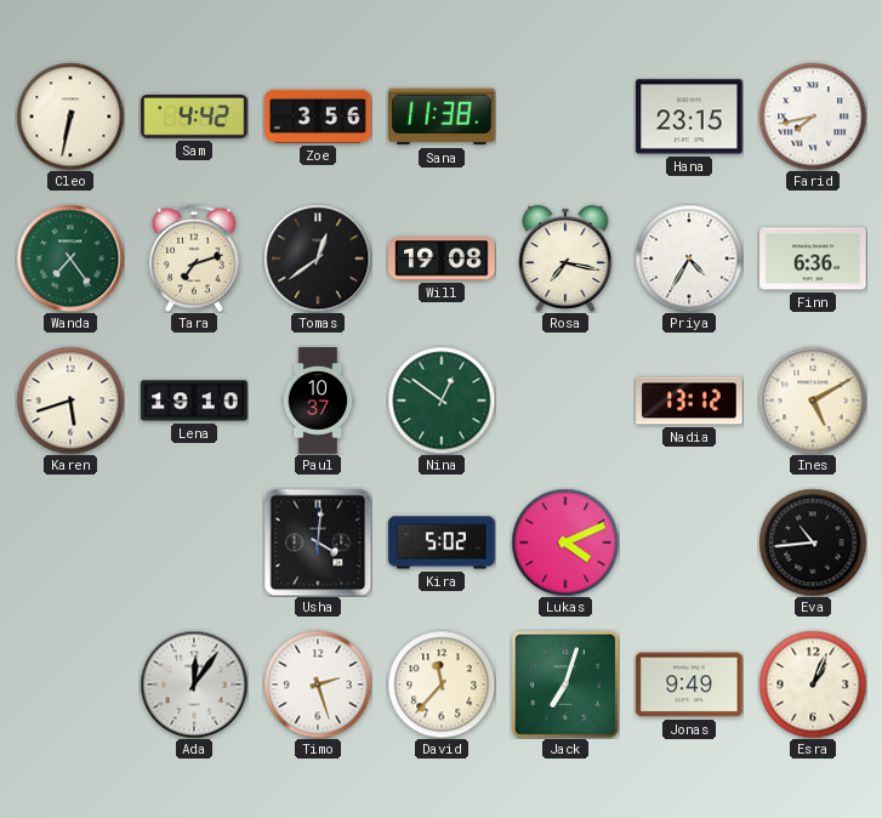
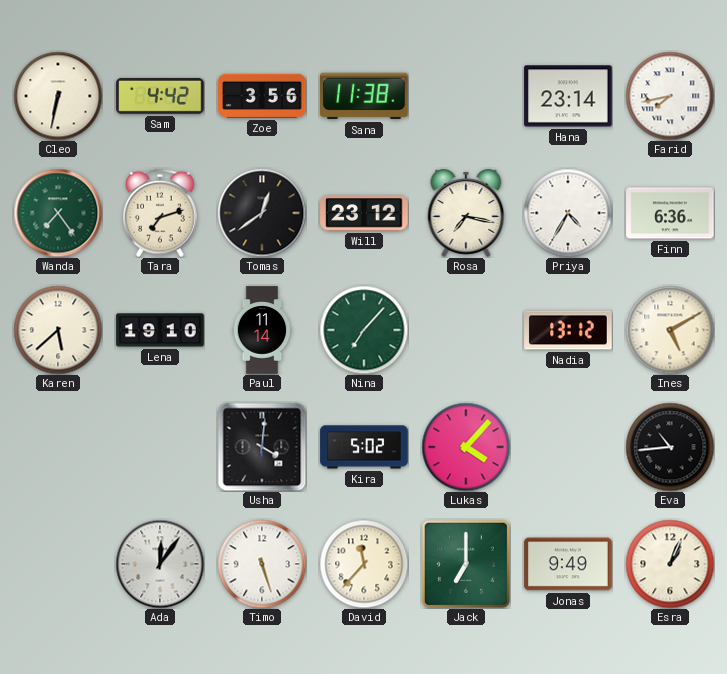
Hana: 23:15 -> 23:14 (568, 96)
Will: 19:08 -> 23:12 (364, 213)
Karen: 5:42 -> 5:38 (58, 330)
Paul: 10:37 -> 11:14 (262, 330)
Nina: 12:51 -> 7:07 (364, 330)
Lukas: 4:11 -> 4:07 (466, 447)
Timo: 2:27 -> 5:27 (262, 564)
Jack: 7:03 -> 7:00 (466, 564)
